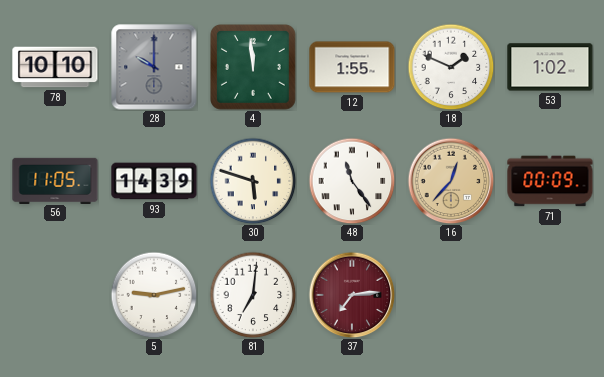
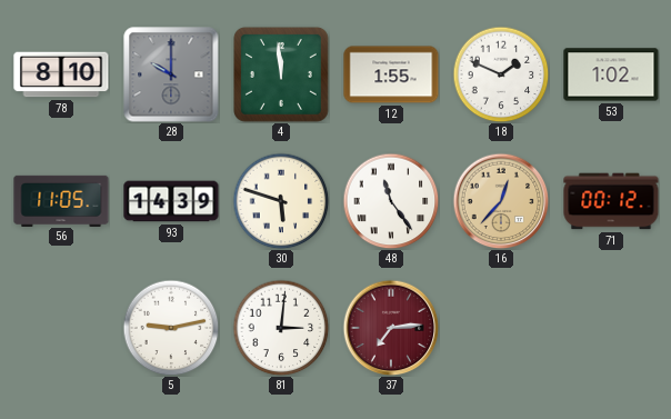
78: 10:10 -> 8:10 (61, 74)
71: 00:09 -> 00:12 (611, 201)
81: 7:01 -> 3:01 (281, 328)
